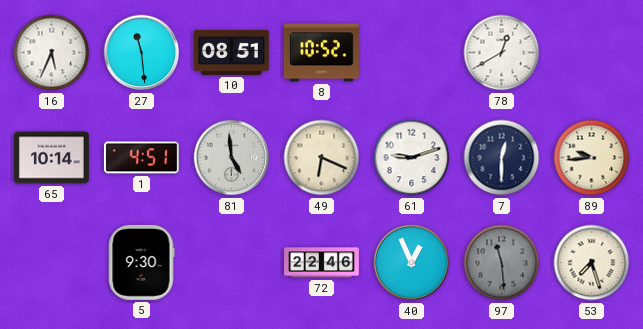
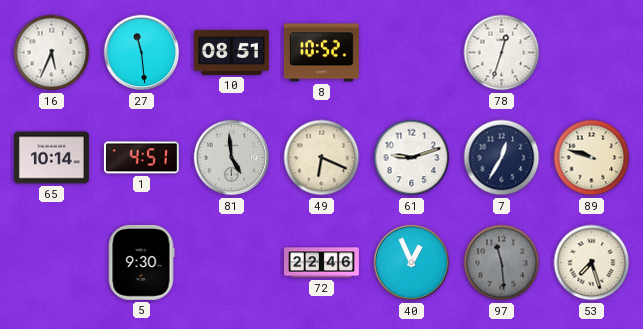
78: 12:40 -> 12:33 (502, 53)
7: 12:30 -> 12:35 (502, 158)
89: 9:44 -> 9:48 (592, 158)
